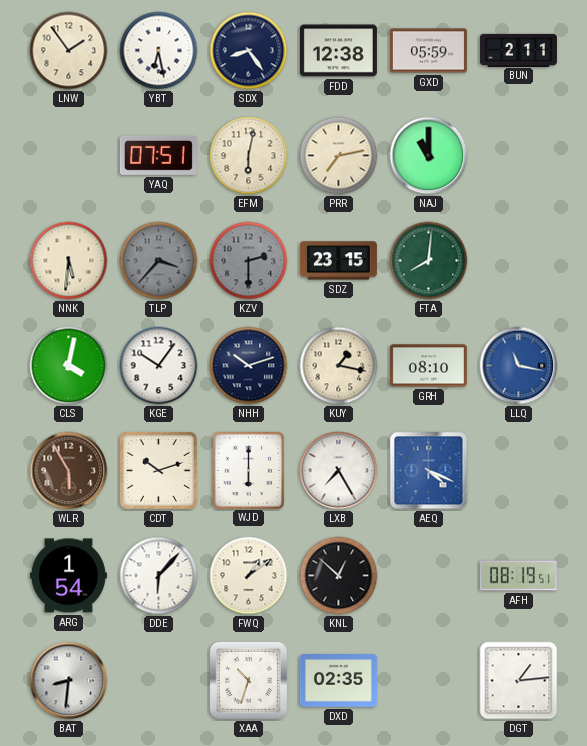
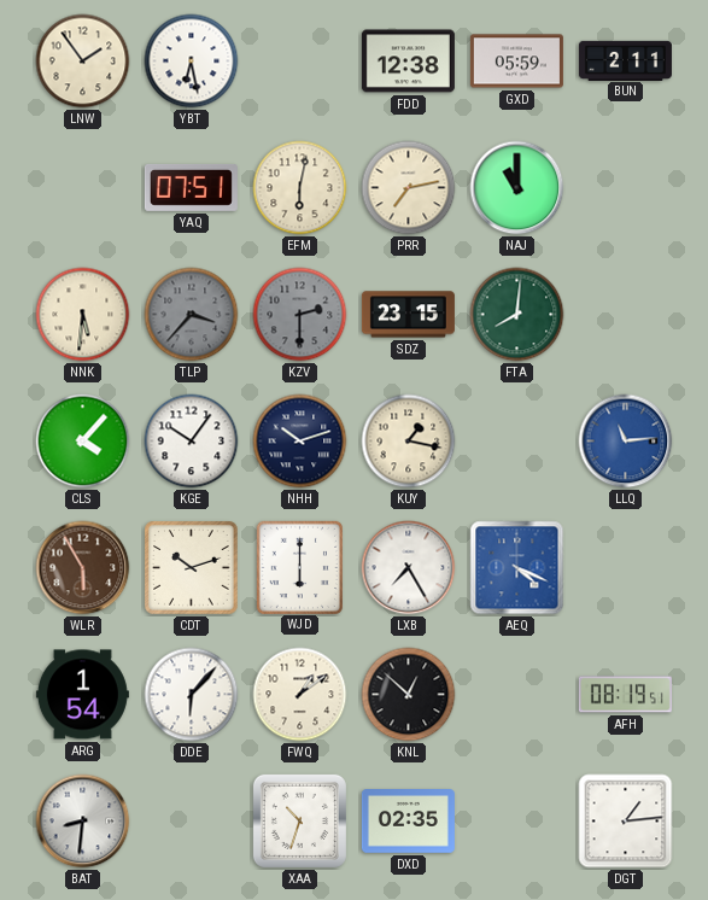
SDX: 8:24 -> none (249, 51)
CLS: 4:02 -> 4:07 (83, 442)
GRH: 08:10 -> none (428, 366)
LLQ: 11:17 -> 11:14 (626, 442)
